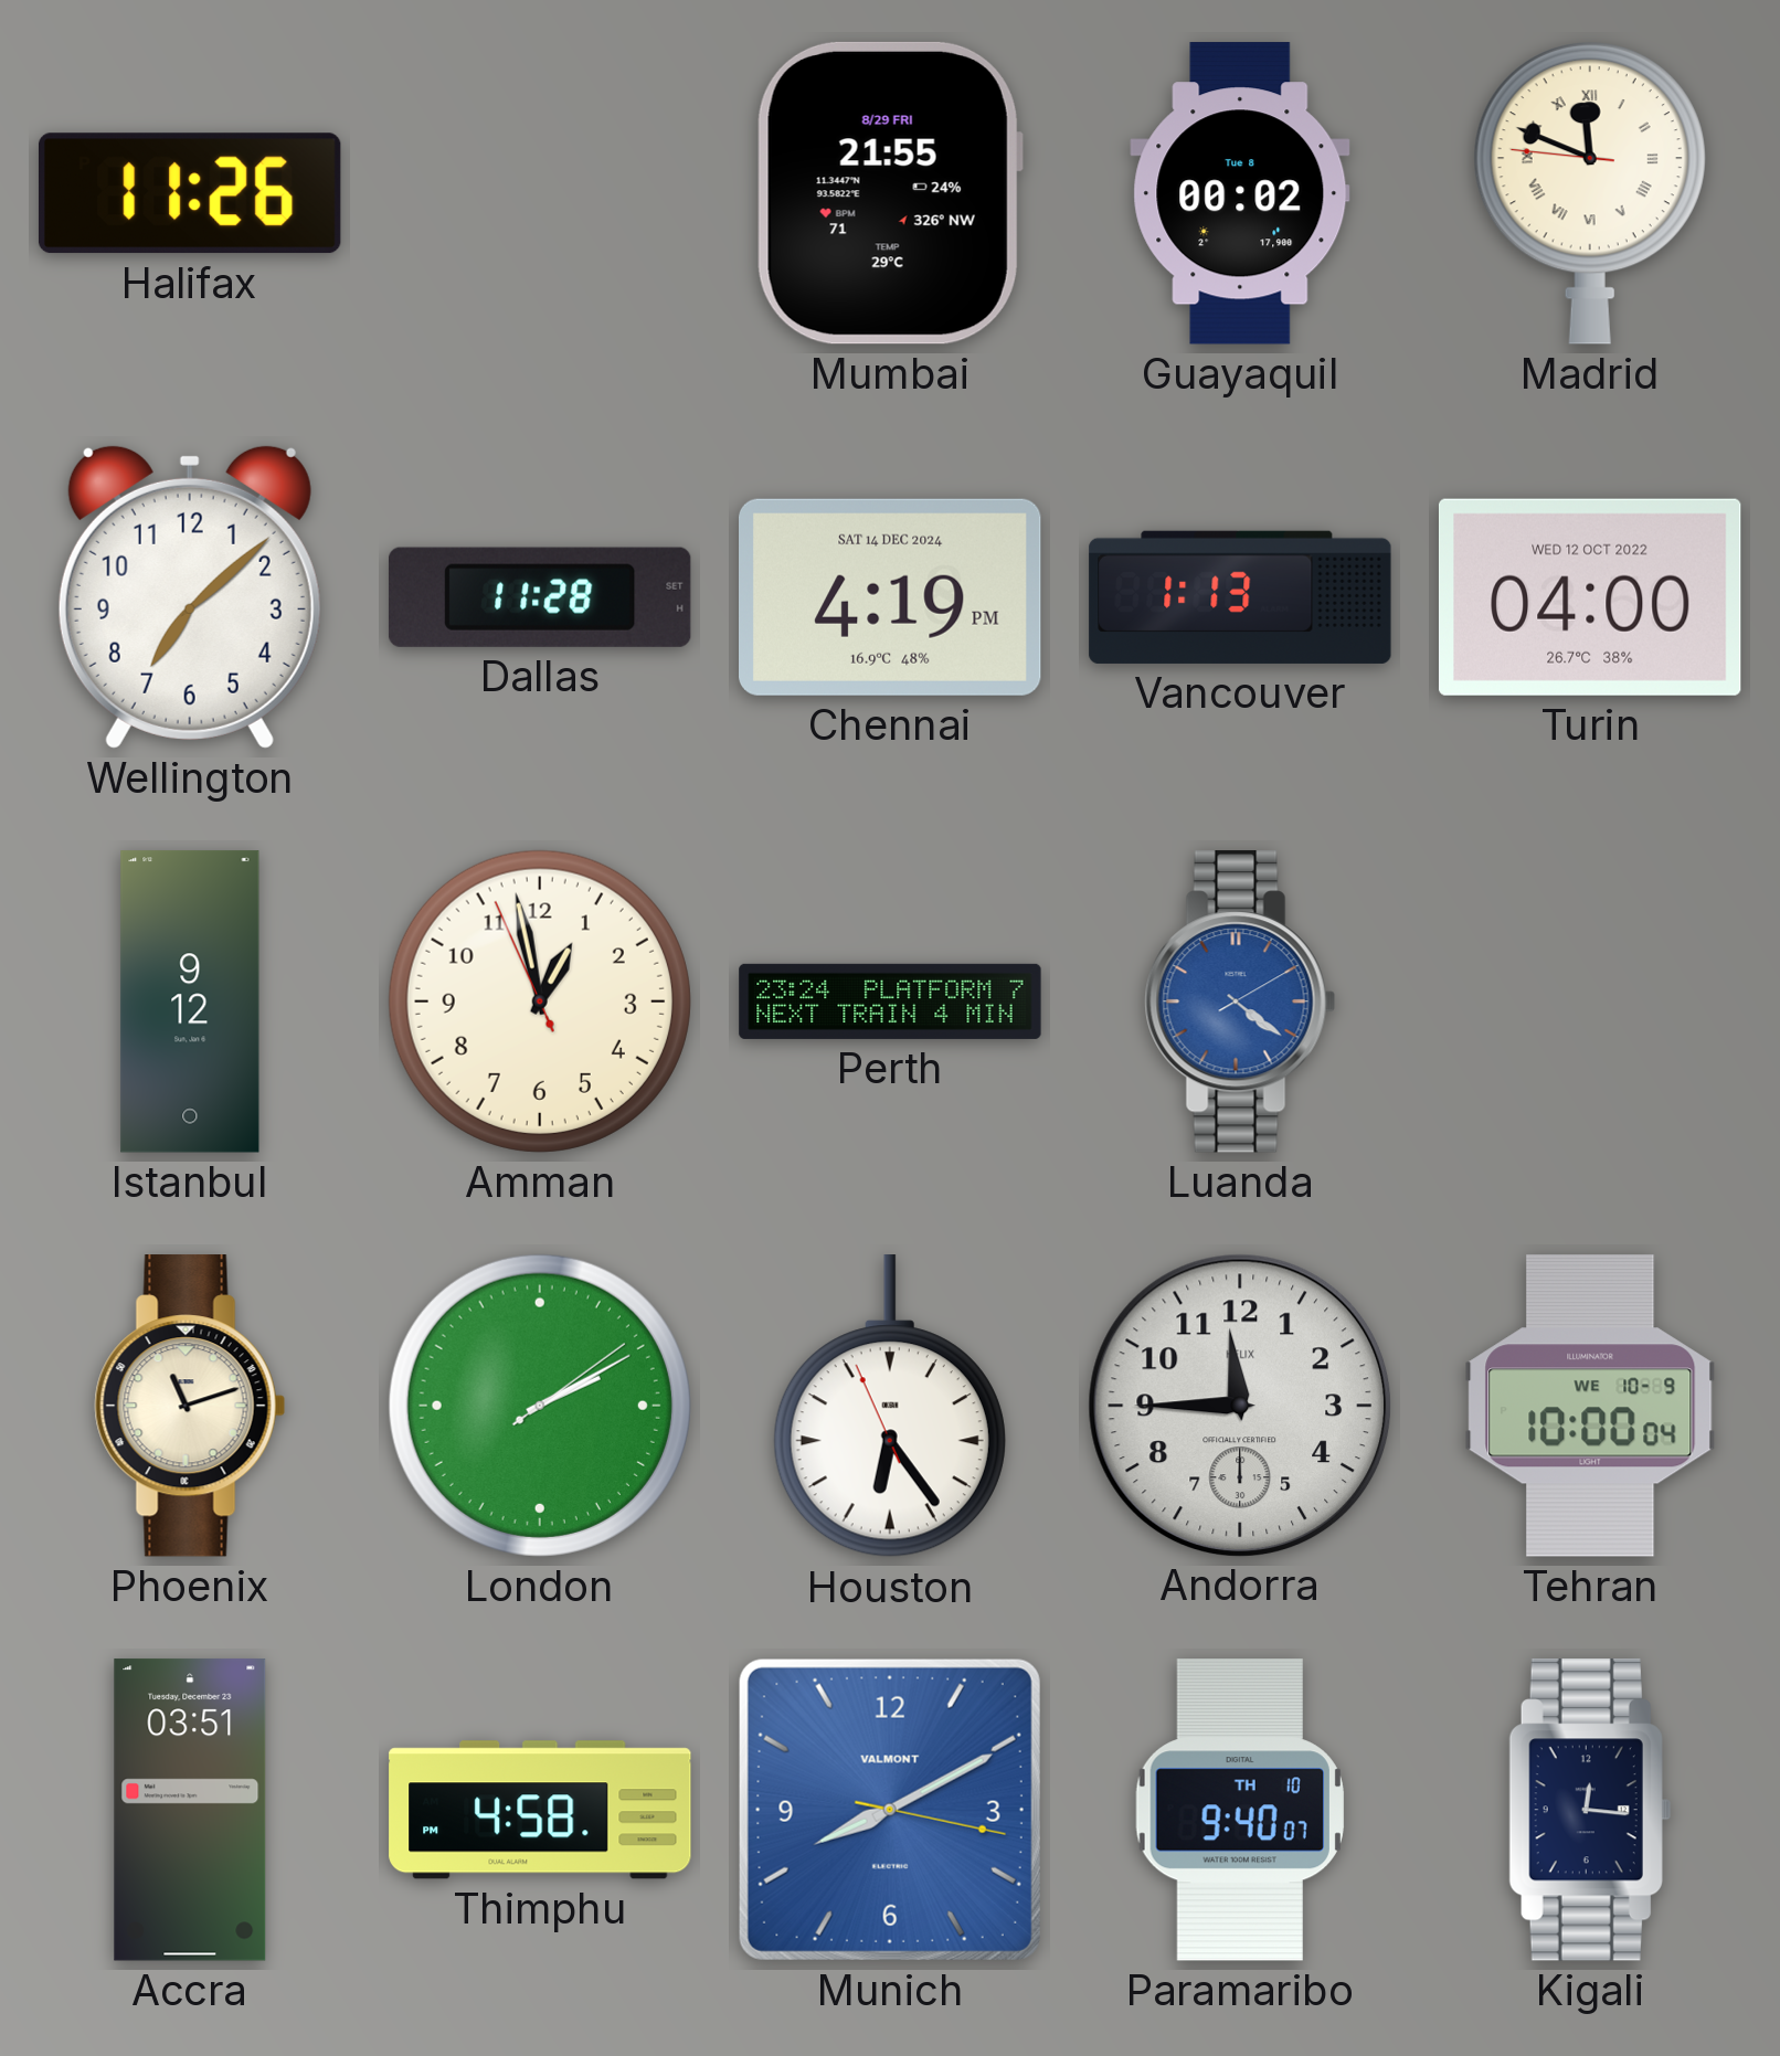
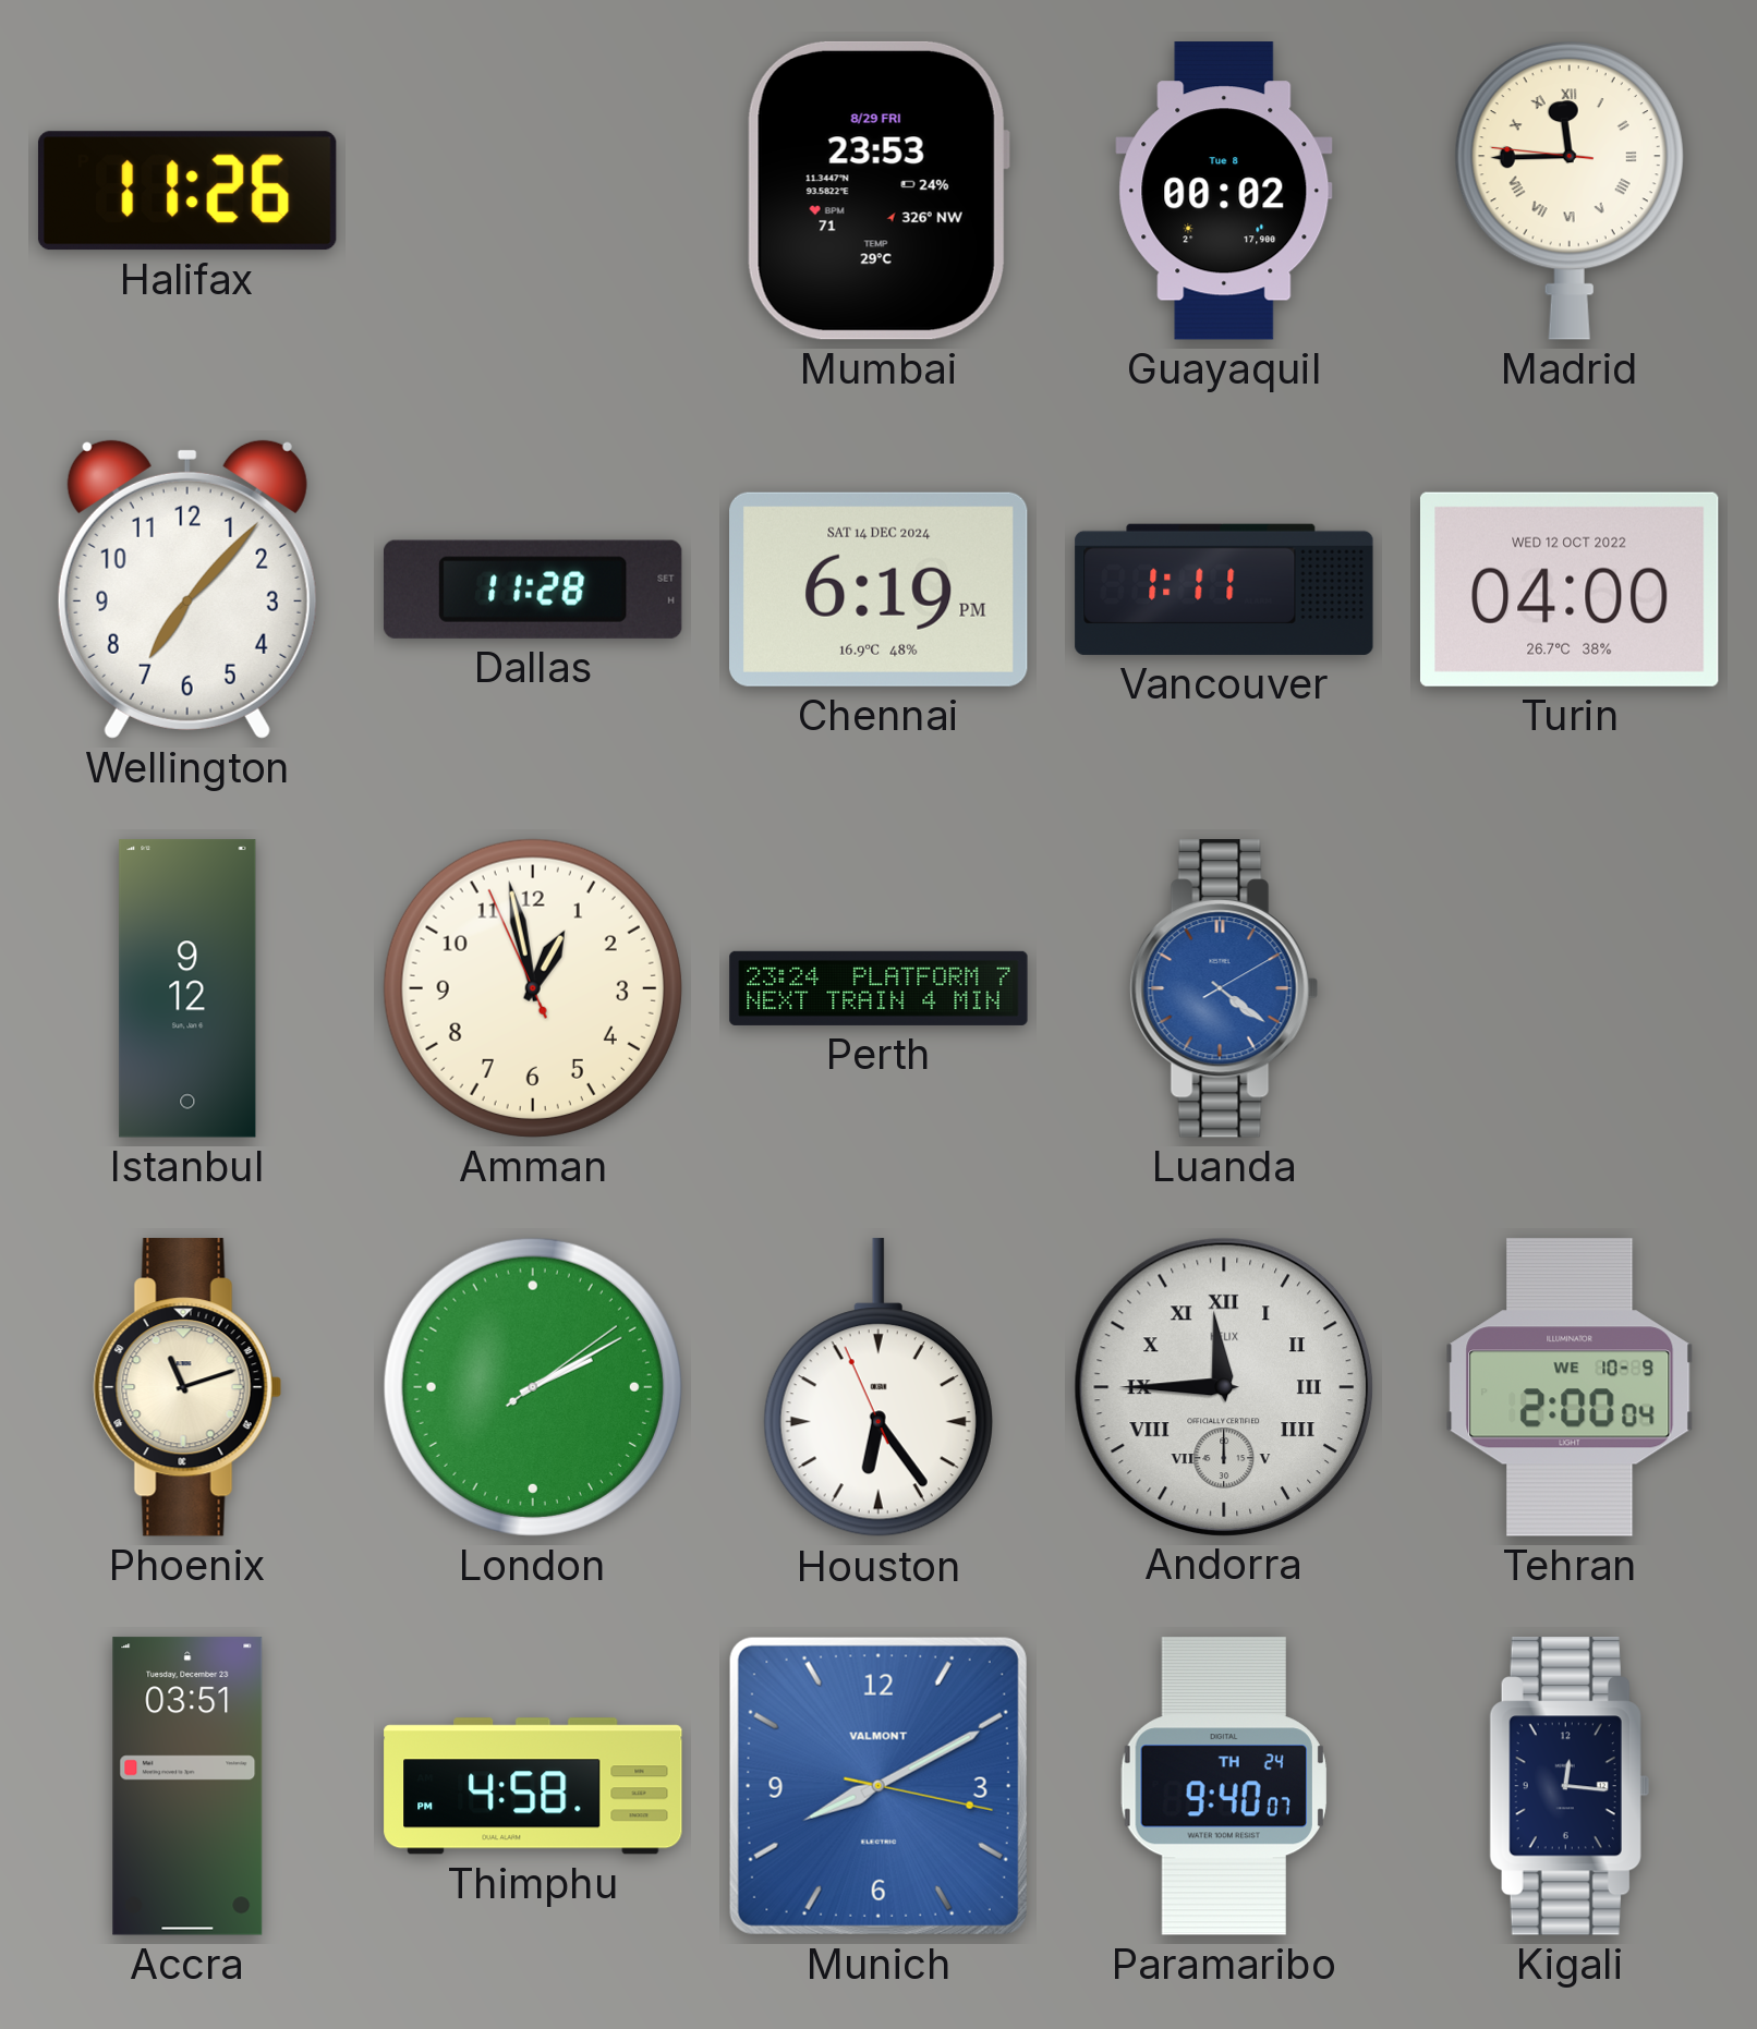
Mumbai: 21:55 -> 23:53 (877, 191)
Madrid: 11:48 -> 11:44 (1570, 191)
Wellington: 7:08 -> 7:07 (187, 590)
Chennai: 4:19 -> 6:19 (880, 590)
Vancouver: 1:13 -> 1:11 (1224, 590)
Andorra numerals: Arabic -> Roman (1223, 1386)
Tehran: 10:00 -> 2:00 (1570, 1387)
Paramaribo date: TH 10 -> TH 24 (1224, 1786)
